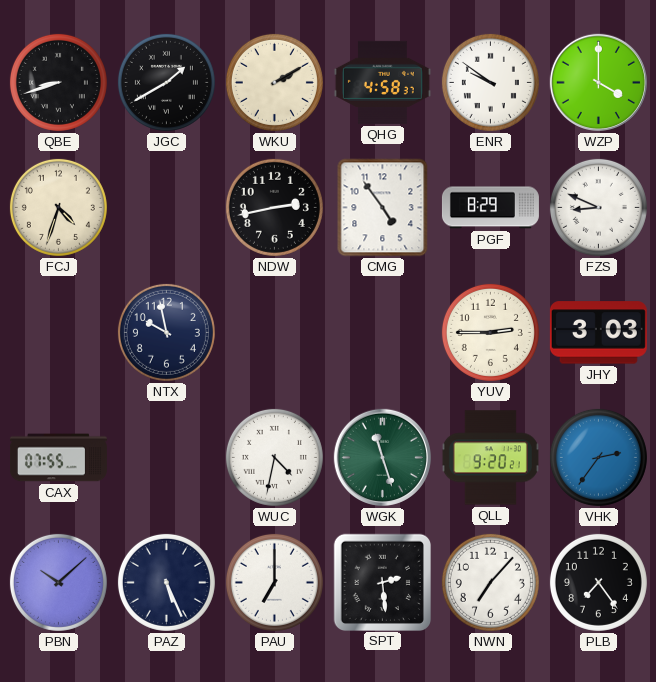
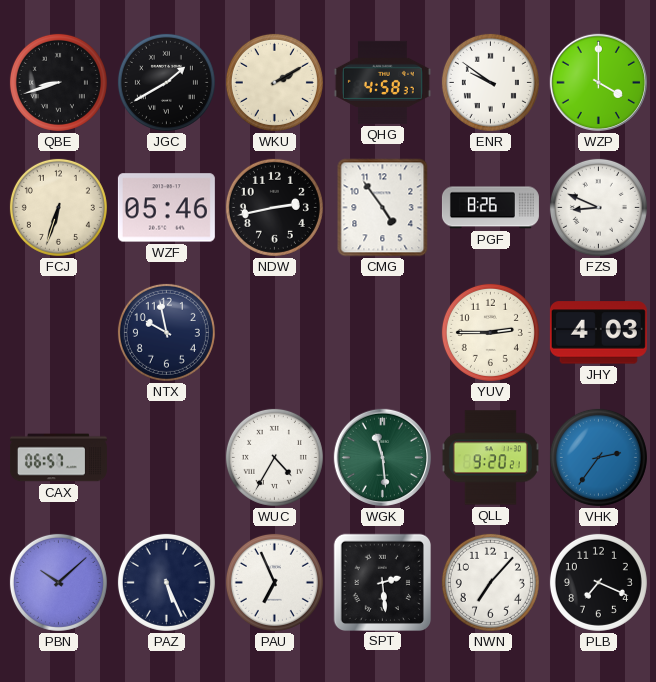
FCJ: 4:33 -> 6:33 (58, 207)
WZF: none -> 05:46 (166, 208)
PGF: 8:29 -> 8:26 (490, 208)
JHY: 3:03 -> 4:03 (598, 333)
CAX: 07:55 -> 06:57 (58, 458)
WUC: 4:32 -> 4:35 (274, 457)
WGK: 11:27 -> 11:29 (382, 457)
PAU: 7:00 -> 6:56 (274, 582)
PLB: 7:24 -> 7:19 (598, 582)
